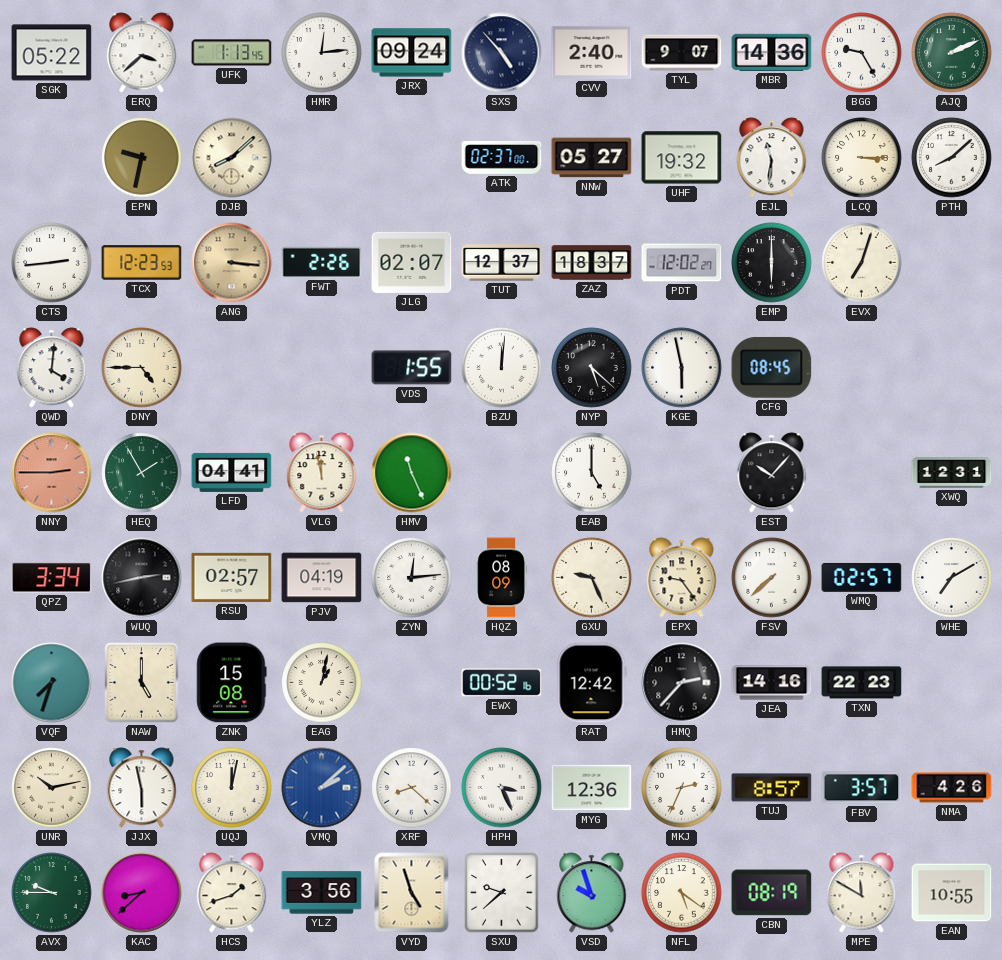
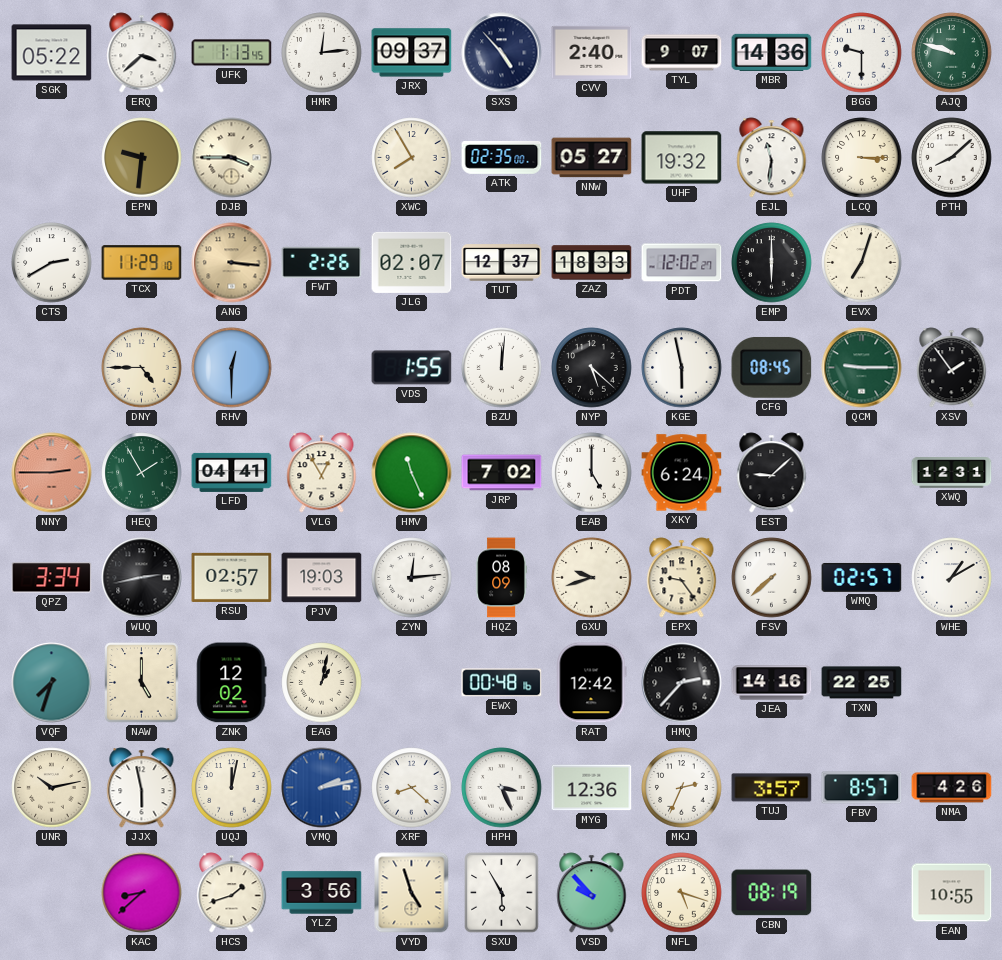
JRX: 09:24 -> 09:37 (412, 53)
BGG: 9:25 -> 9:30 (862, 53)
AJQ: 2:11 -> 9:48 (952, 53)
EPN: 9:32 -> 9:31 (142, 158)
DJB: 8:08 -> 3:45 (232, 158)
XWC: none -> 7:55 (412, 158)
ATK: 02:37 -> 02:35 (502, 157)
CTS: 2:44 -> 2:40 (52, 263)
TCX: 12:23 -> 11:29 (142, 263)
ZAZ: 18:37 -> 18:33 (592, 263)
QWD: 4:01 -> none (52, 368)
RHV: none -> 12:30 (232, 368)
QCM: none -> 9:15 (862, 368)
XSV: none -> 1:54 (952, 368)
VLG: 11:58 -> 12:55 (322, 473)
JRP: none -> 7:02 (502, 473)
XKY: none -> 6:24 (682, 473)
EST: 10:07 -> 9:08 (772, 473)
PJV: 04:19 -> 19:03 (322, 578)
GXU: 9:26 -> 9:42 (592, 578)
WHE: 7:10 -> 1:10 (952, 578)
ZNK: 15:08 -> 12:02 (232, 683)
EWX: 00:52 -> 00:48 (502, 683)
TXN: 22:23 -> 22:25 (862, 683)
VMQ: 2:08 -> 2:13 (322, 788)
TUJ: 8:57 -> 3:57 (772, 788)
FBV: 3:57 -> 8:57 (862, 788)
AVX: 9:45 -> none (52, 893)
SXU: 9:38 -> 5:55 (502, 893)
VSD: 9:57 -> 9:53 (592, 893)
NFL: 5:21 -> 5:18 (682, 893)
MPE: 11:50 -> none (862, 893)
